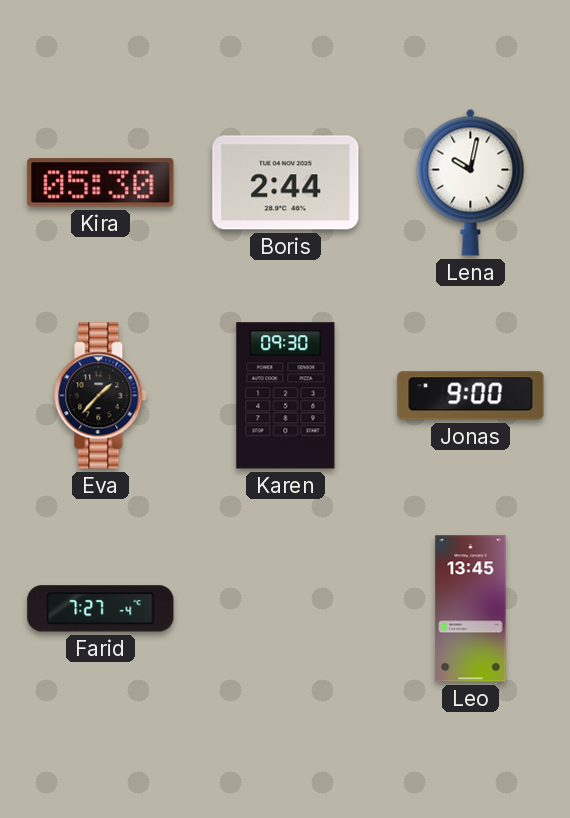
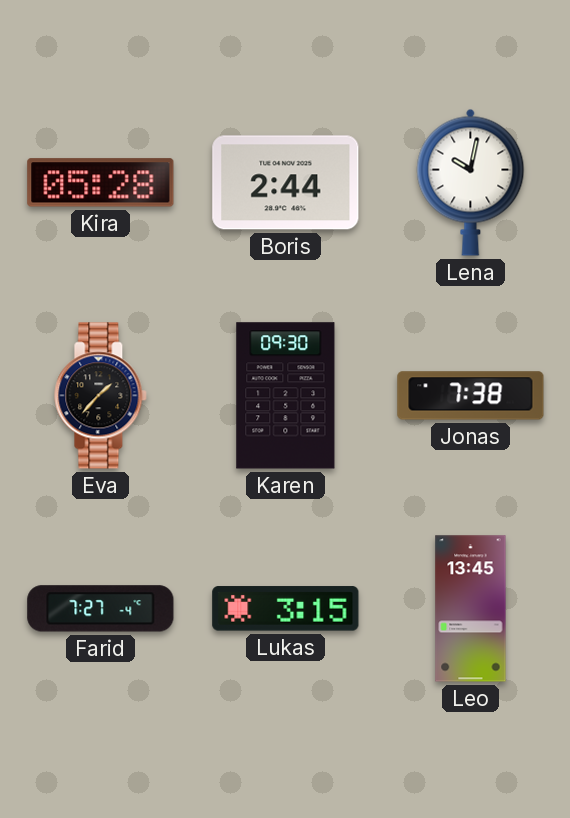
Kira: 05:30 -> 05:28 (101, 183)
Jonas: 9:00 -> 7:38 (471, 396)
Lukas: none -> 3:15 (286, 609)
